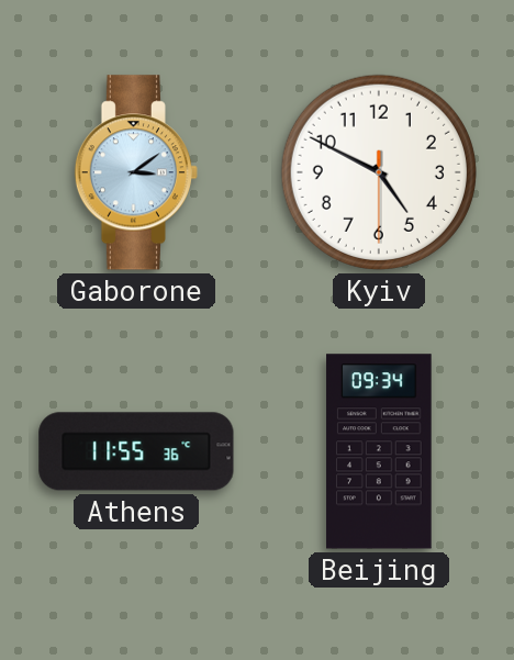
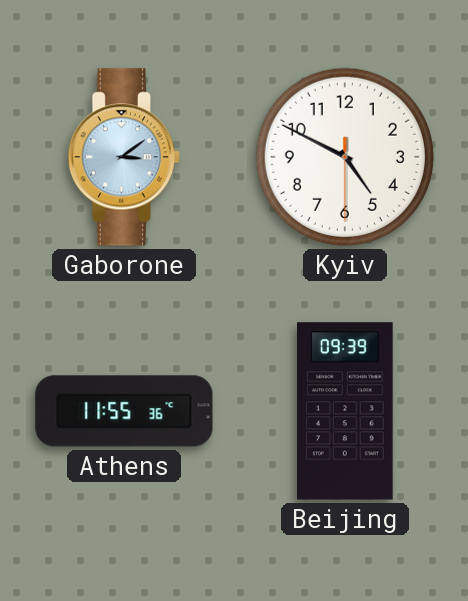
Beijing: 09:34 -> 09:39 (345, 411)
